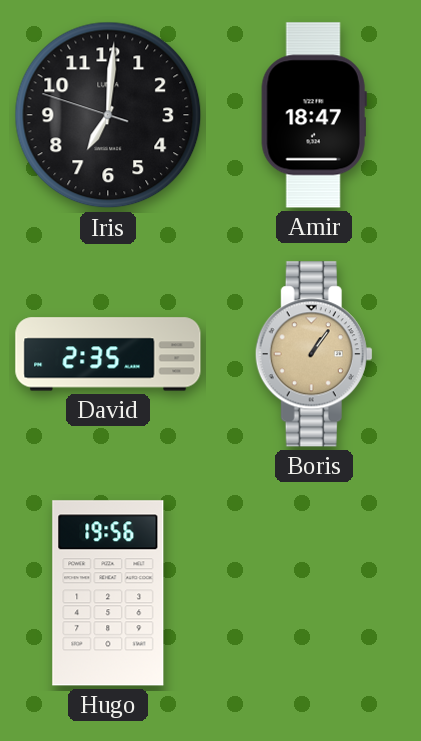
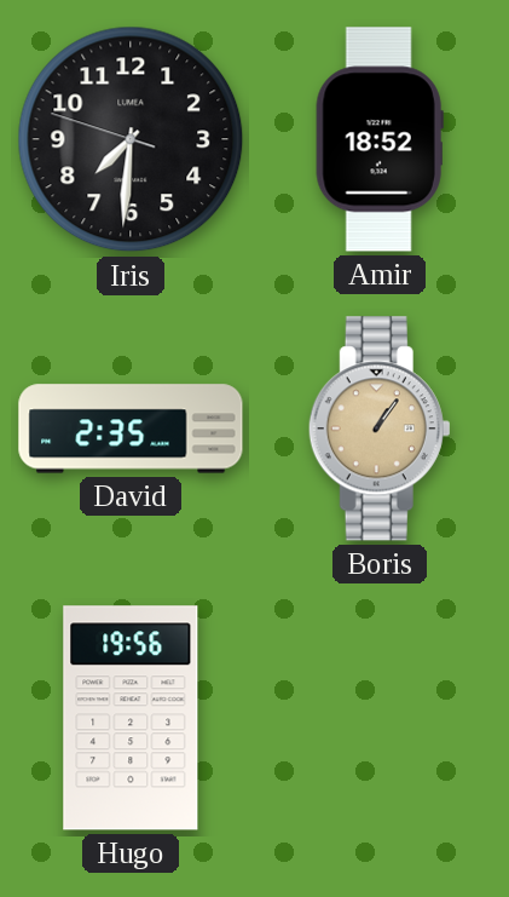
Iris: 7:00 -> 7:30 (131, 139)
Amir: 18:47 -> 18:52 (380, 139)
